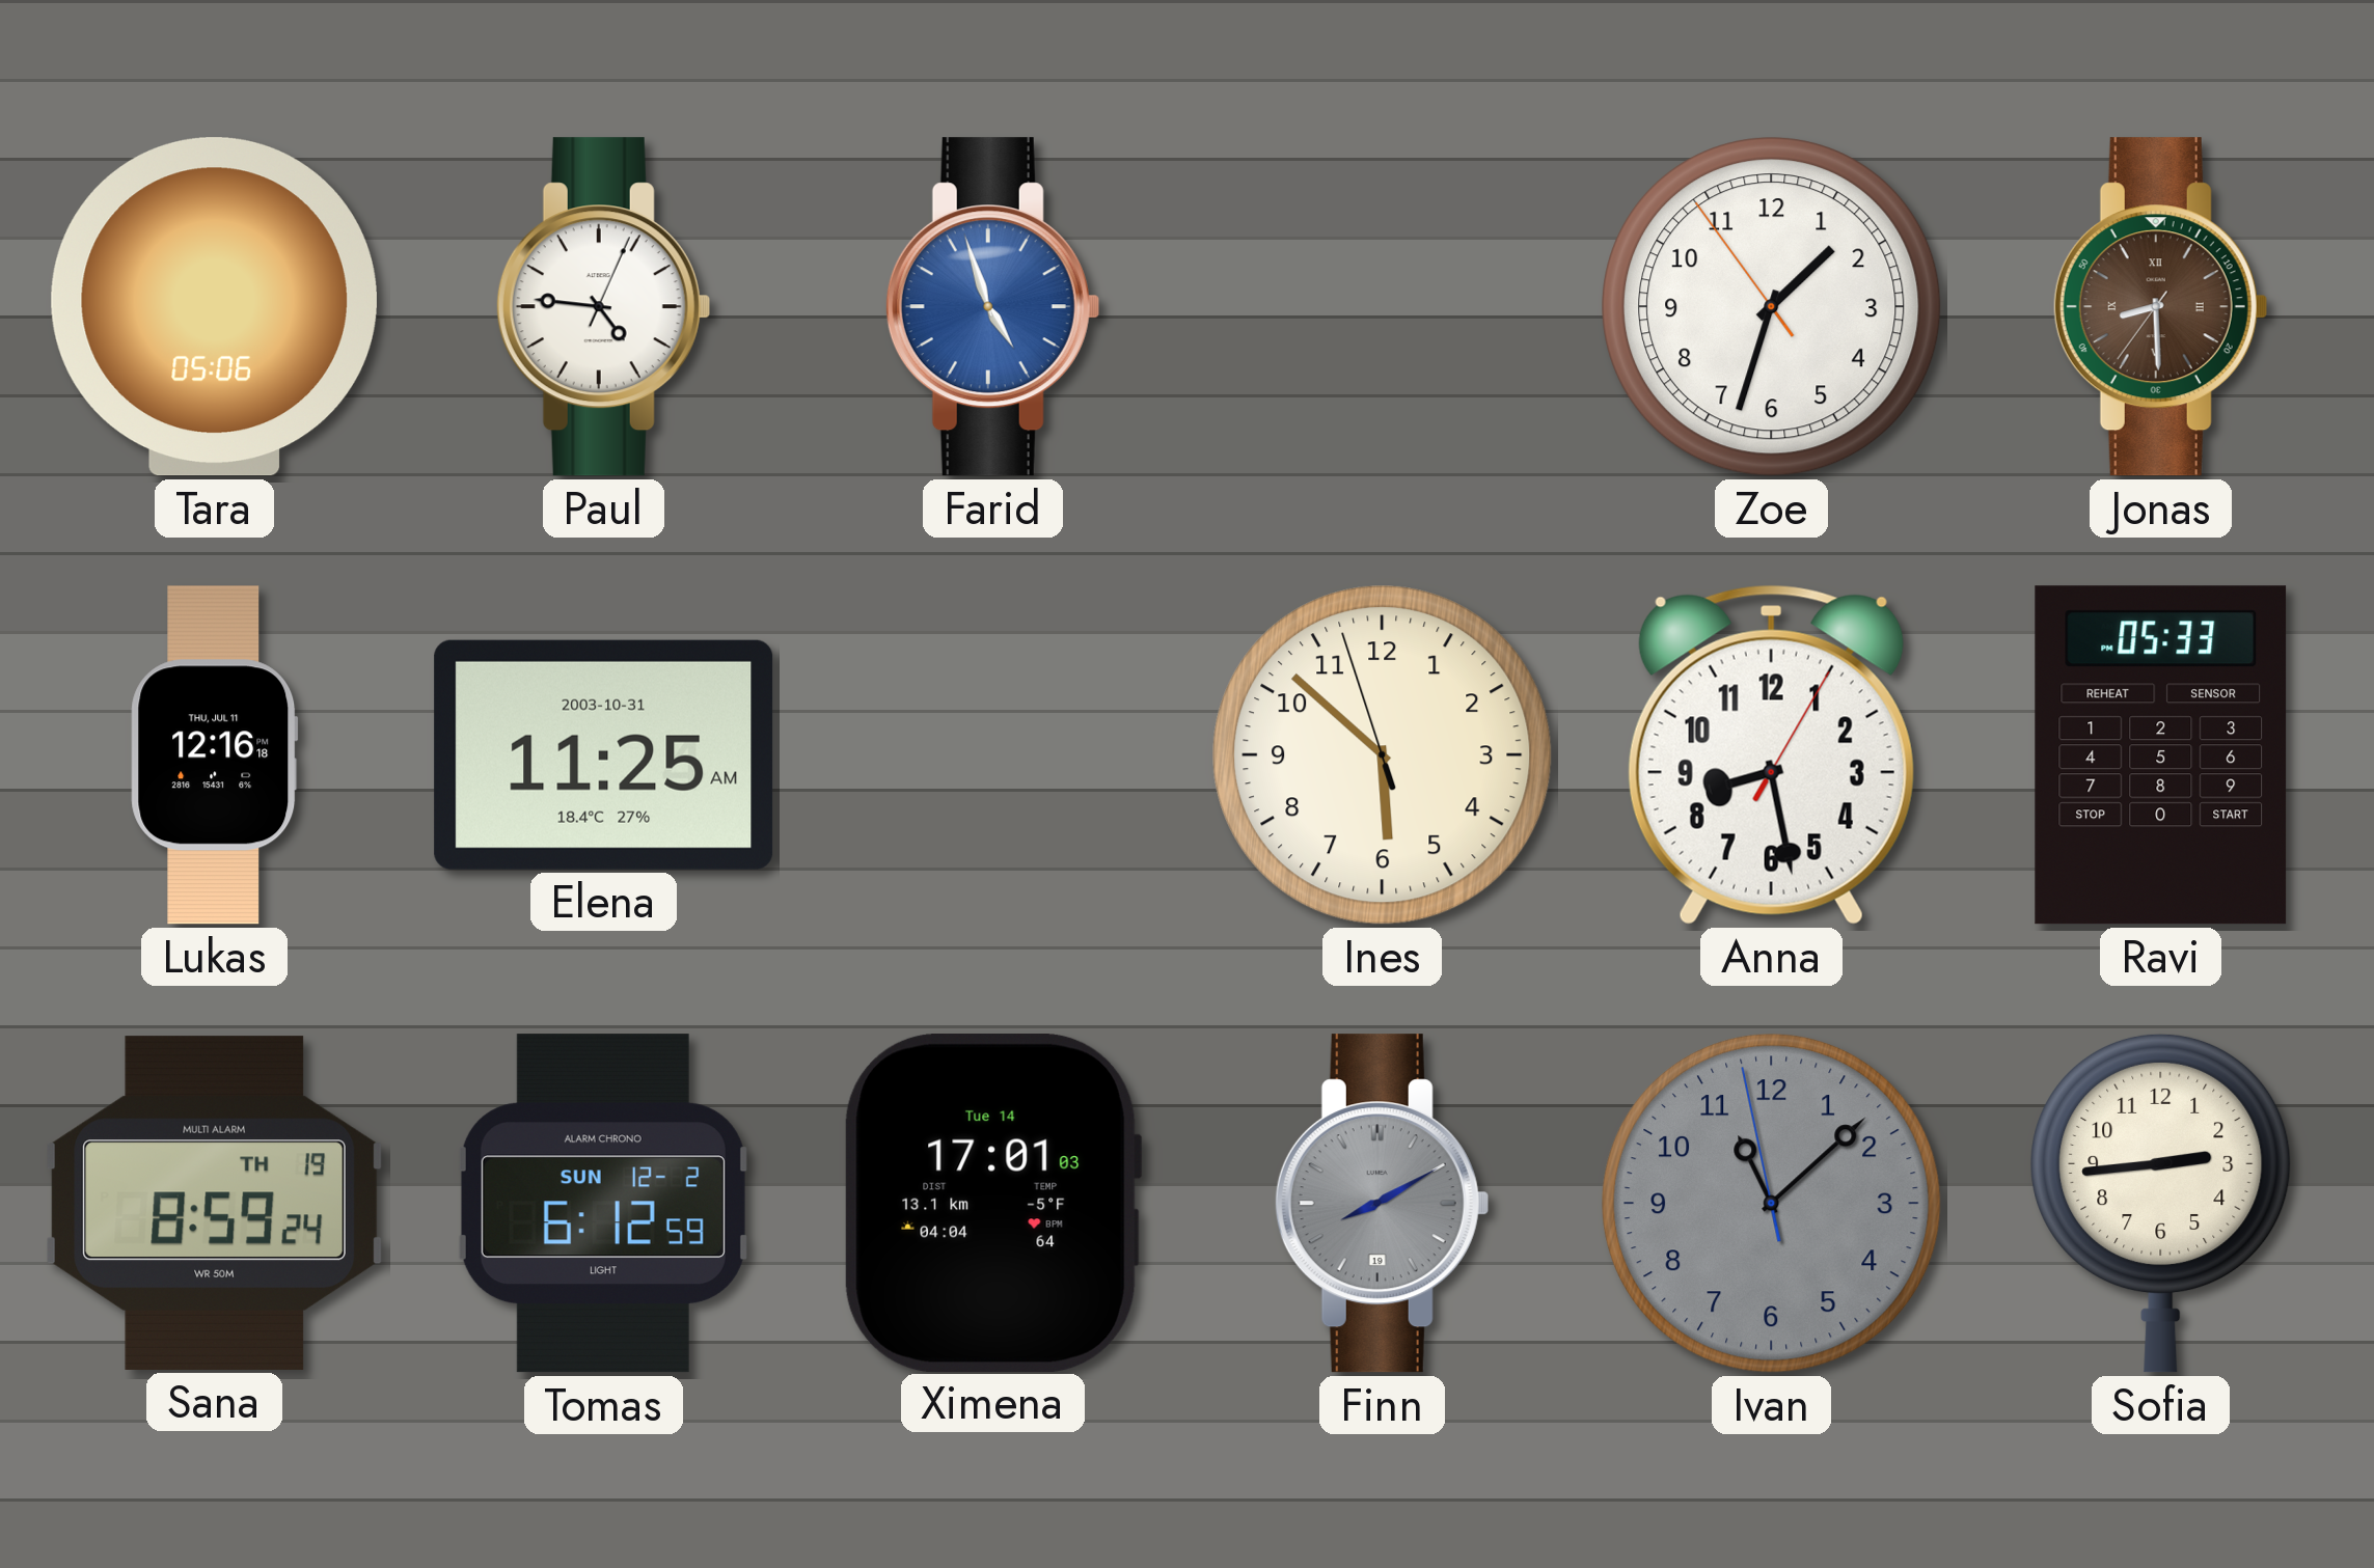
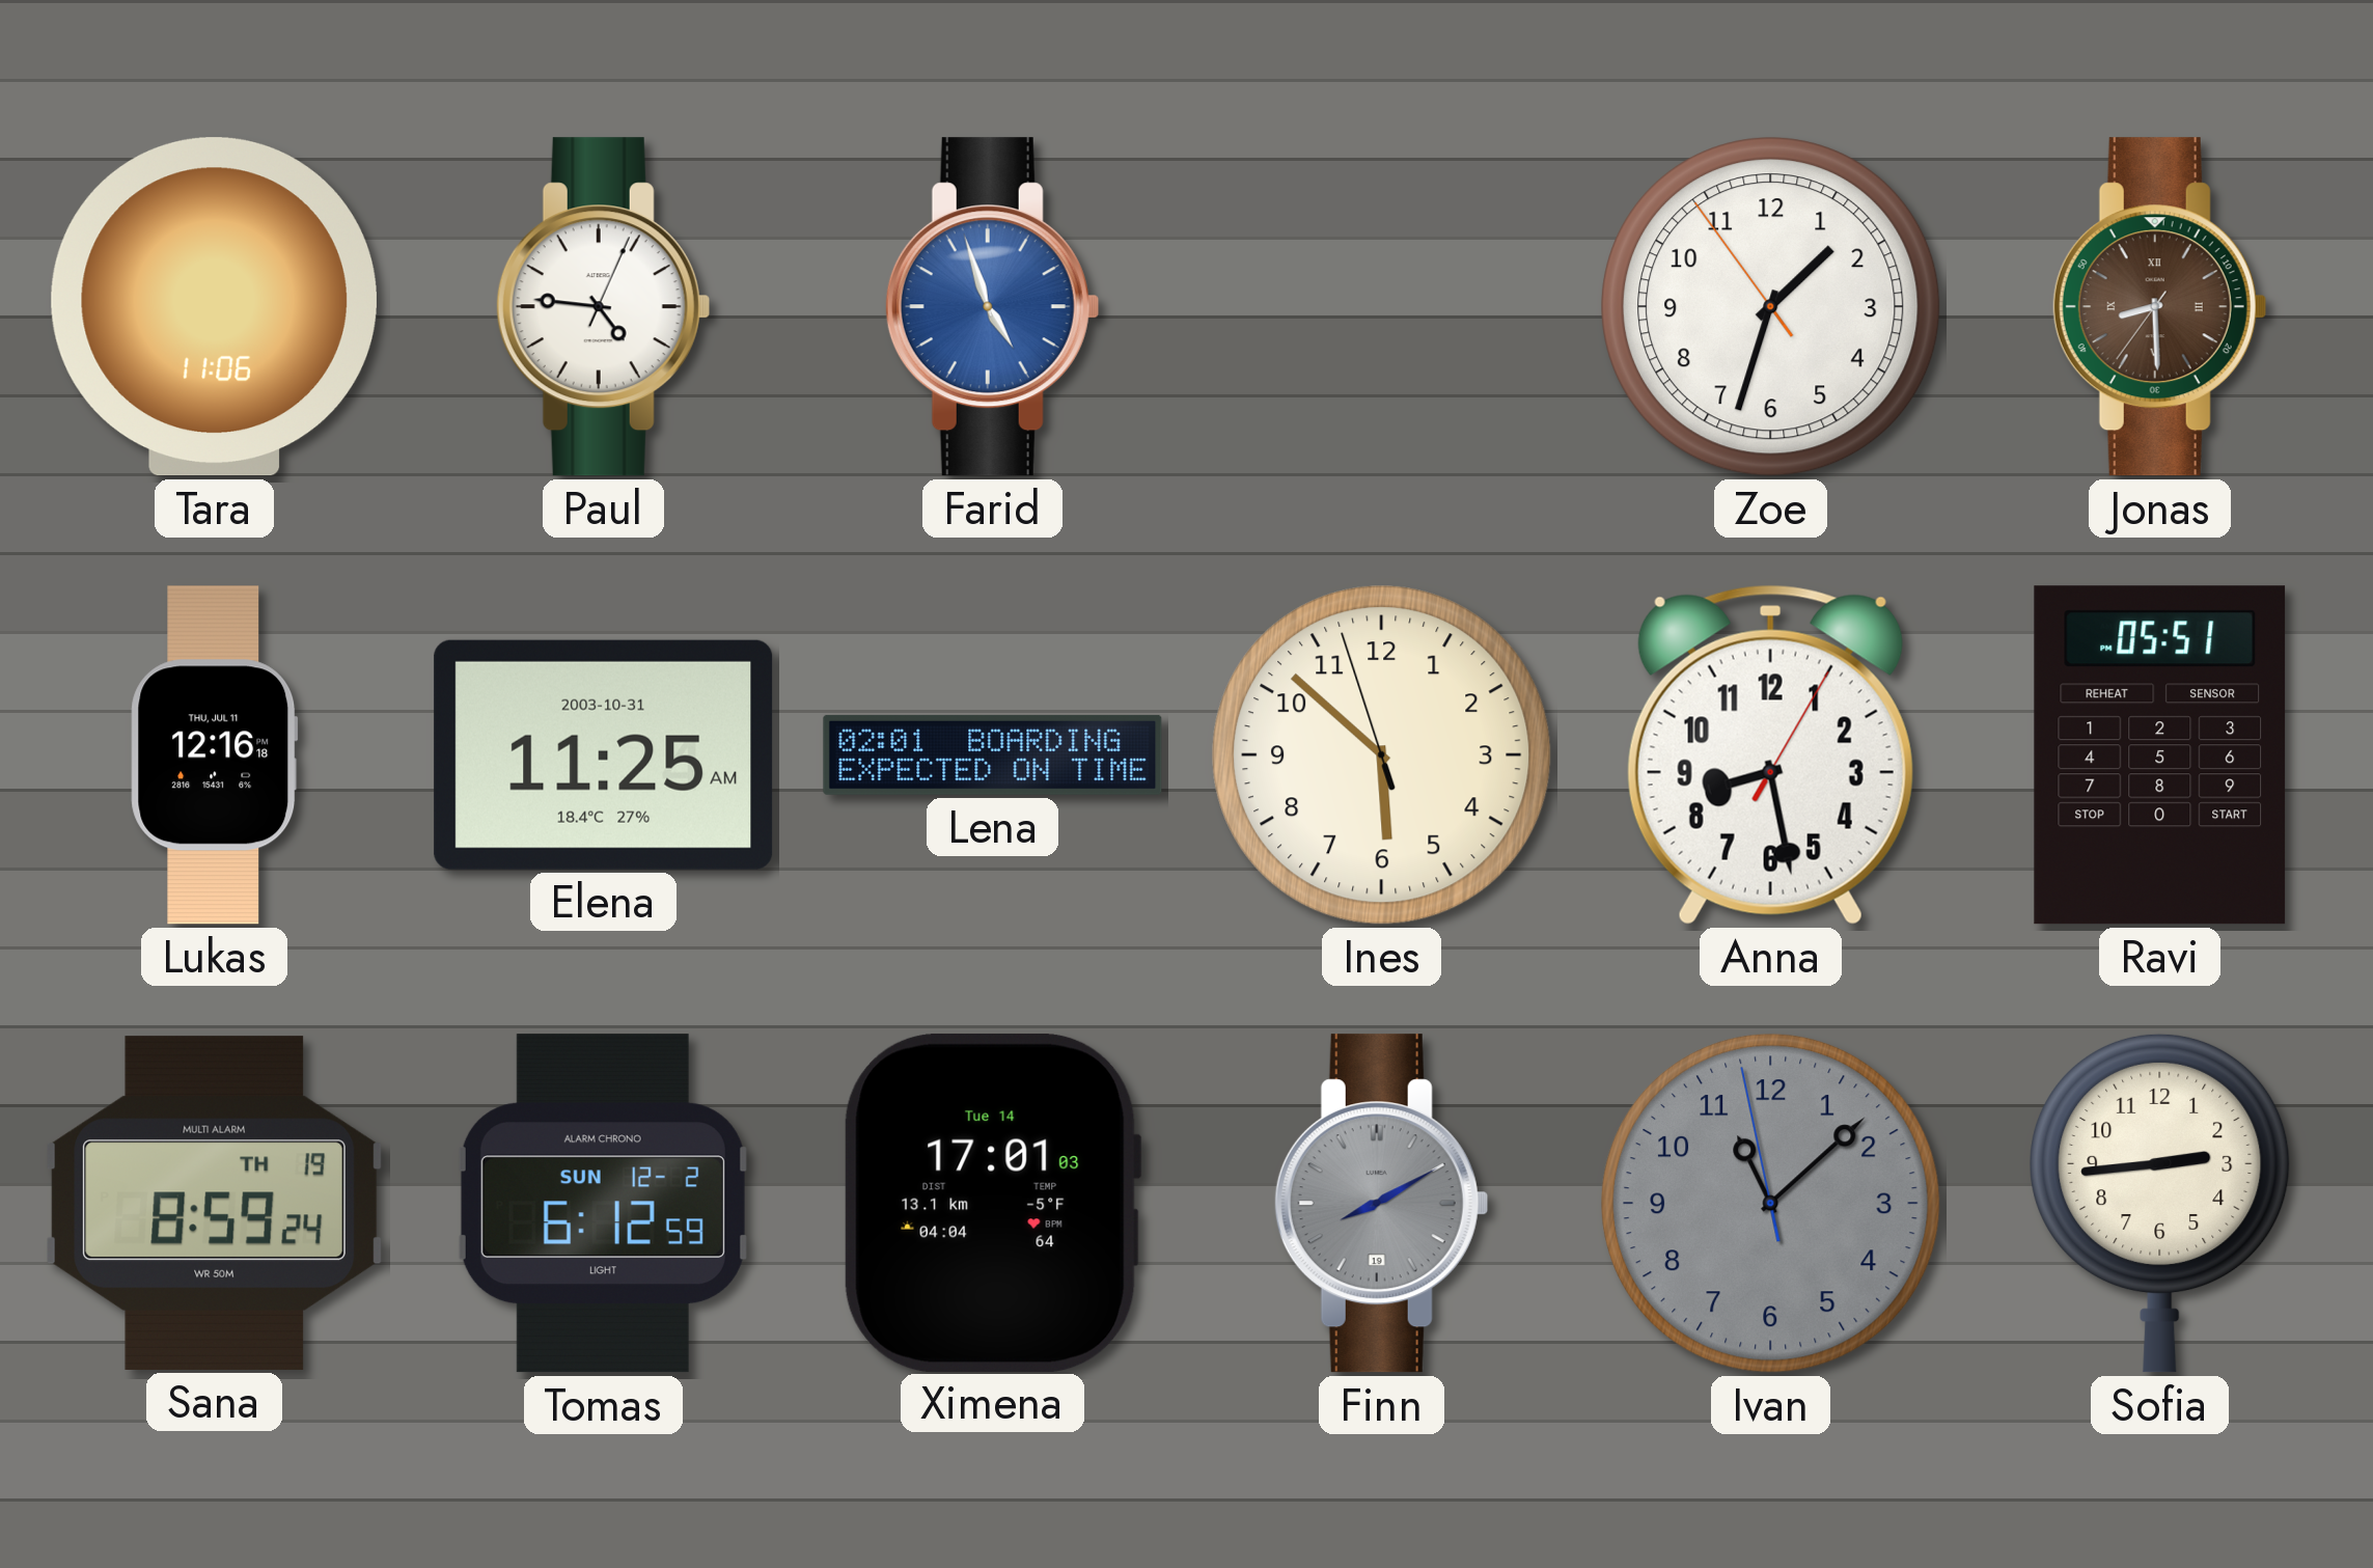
Tara: 05:06 -> 11:06 (214, 307)
Lena: none -> 02:01 (993, 754)
Ravi: 05:33 -> 05:51 (2160, 755)
